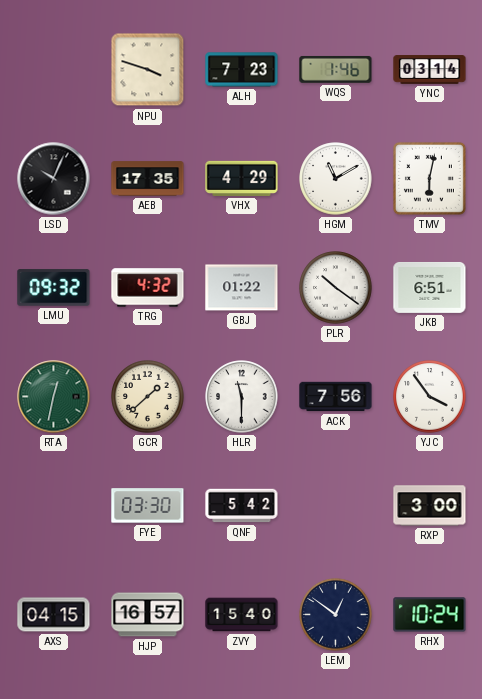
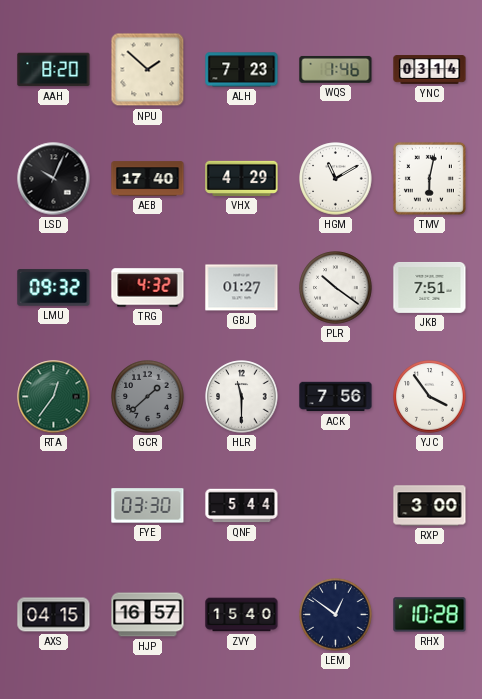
AAH: none -> 8:20 (54, 70)
NPU: 3:48 -> 1:52 (148, 70)
AEB: 17:35 -> 17:40 (148, 179)
GBJ: 01:22 -> 01:27 (242, 288)
JKB: 6:51 -> 7:51 (430, 287)
RTA: 12:32 -> 12:36 (54, 397)
GCR dial: cream -> grey (148, 397)
QNF: 5:42 -> 5:44 (242, 506)
RHX: 10:24 -> 10:28 (430, 615)
